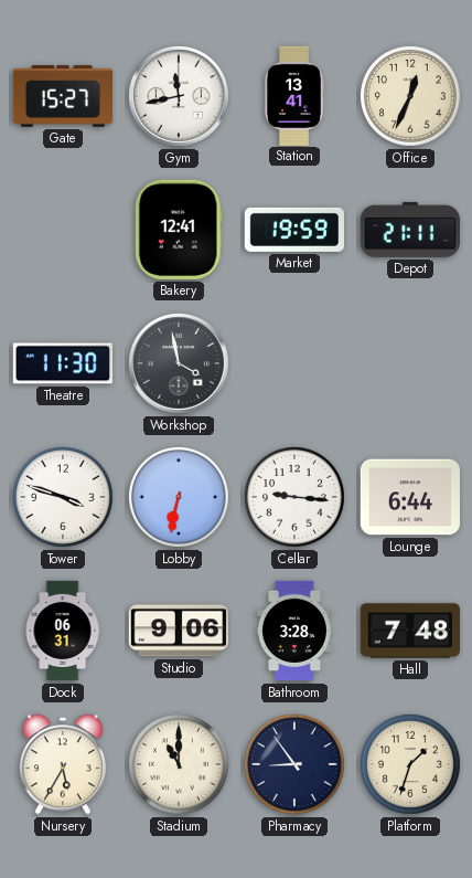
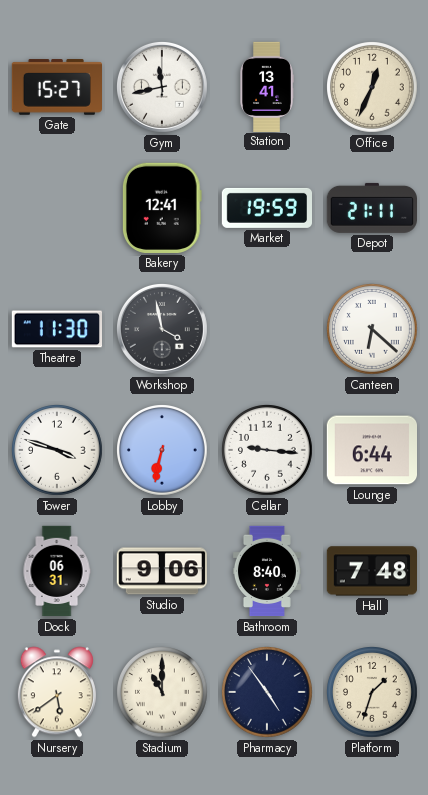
Canteen: none -> 6:22 (373, 330)
Bathroom: 3:28 -> 8:40 (267, 571)
Nursery: 5:35 -> 5:39 (57, 692)
Pharmacy: 8:54 -> 4:54 (268, 693)
